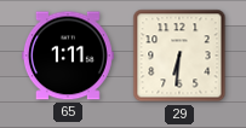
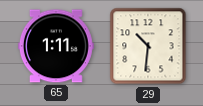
29: 6:31 -> 10:31 (148, 46)
